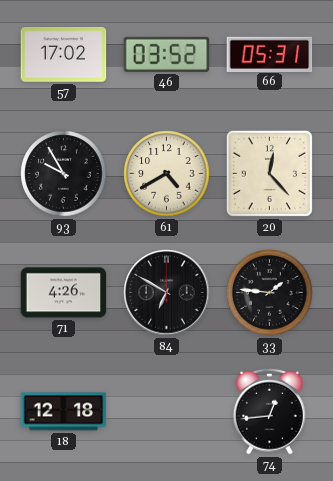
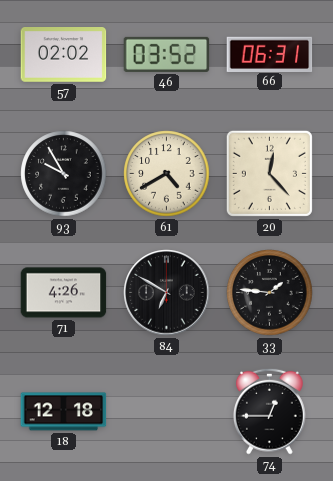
57: 17:02 -> 02:02 (64, 55)
66: 05:31 -> 06:31 (270, 54)
74: 12:44 -> 12:45 (269, 411)
